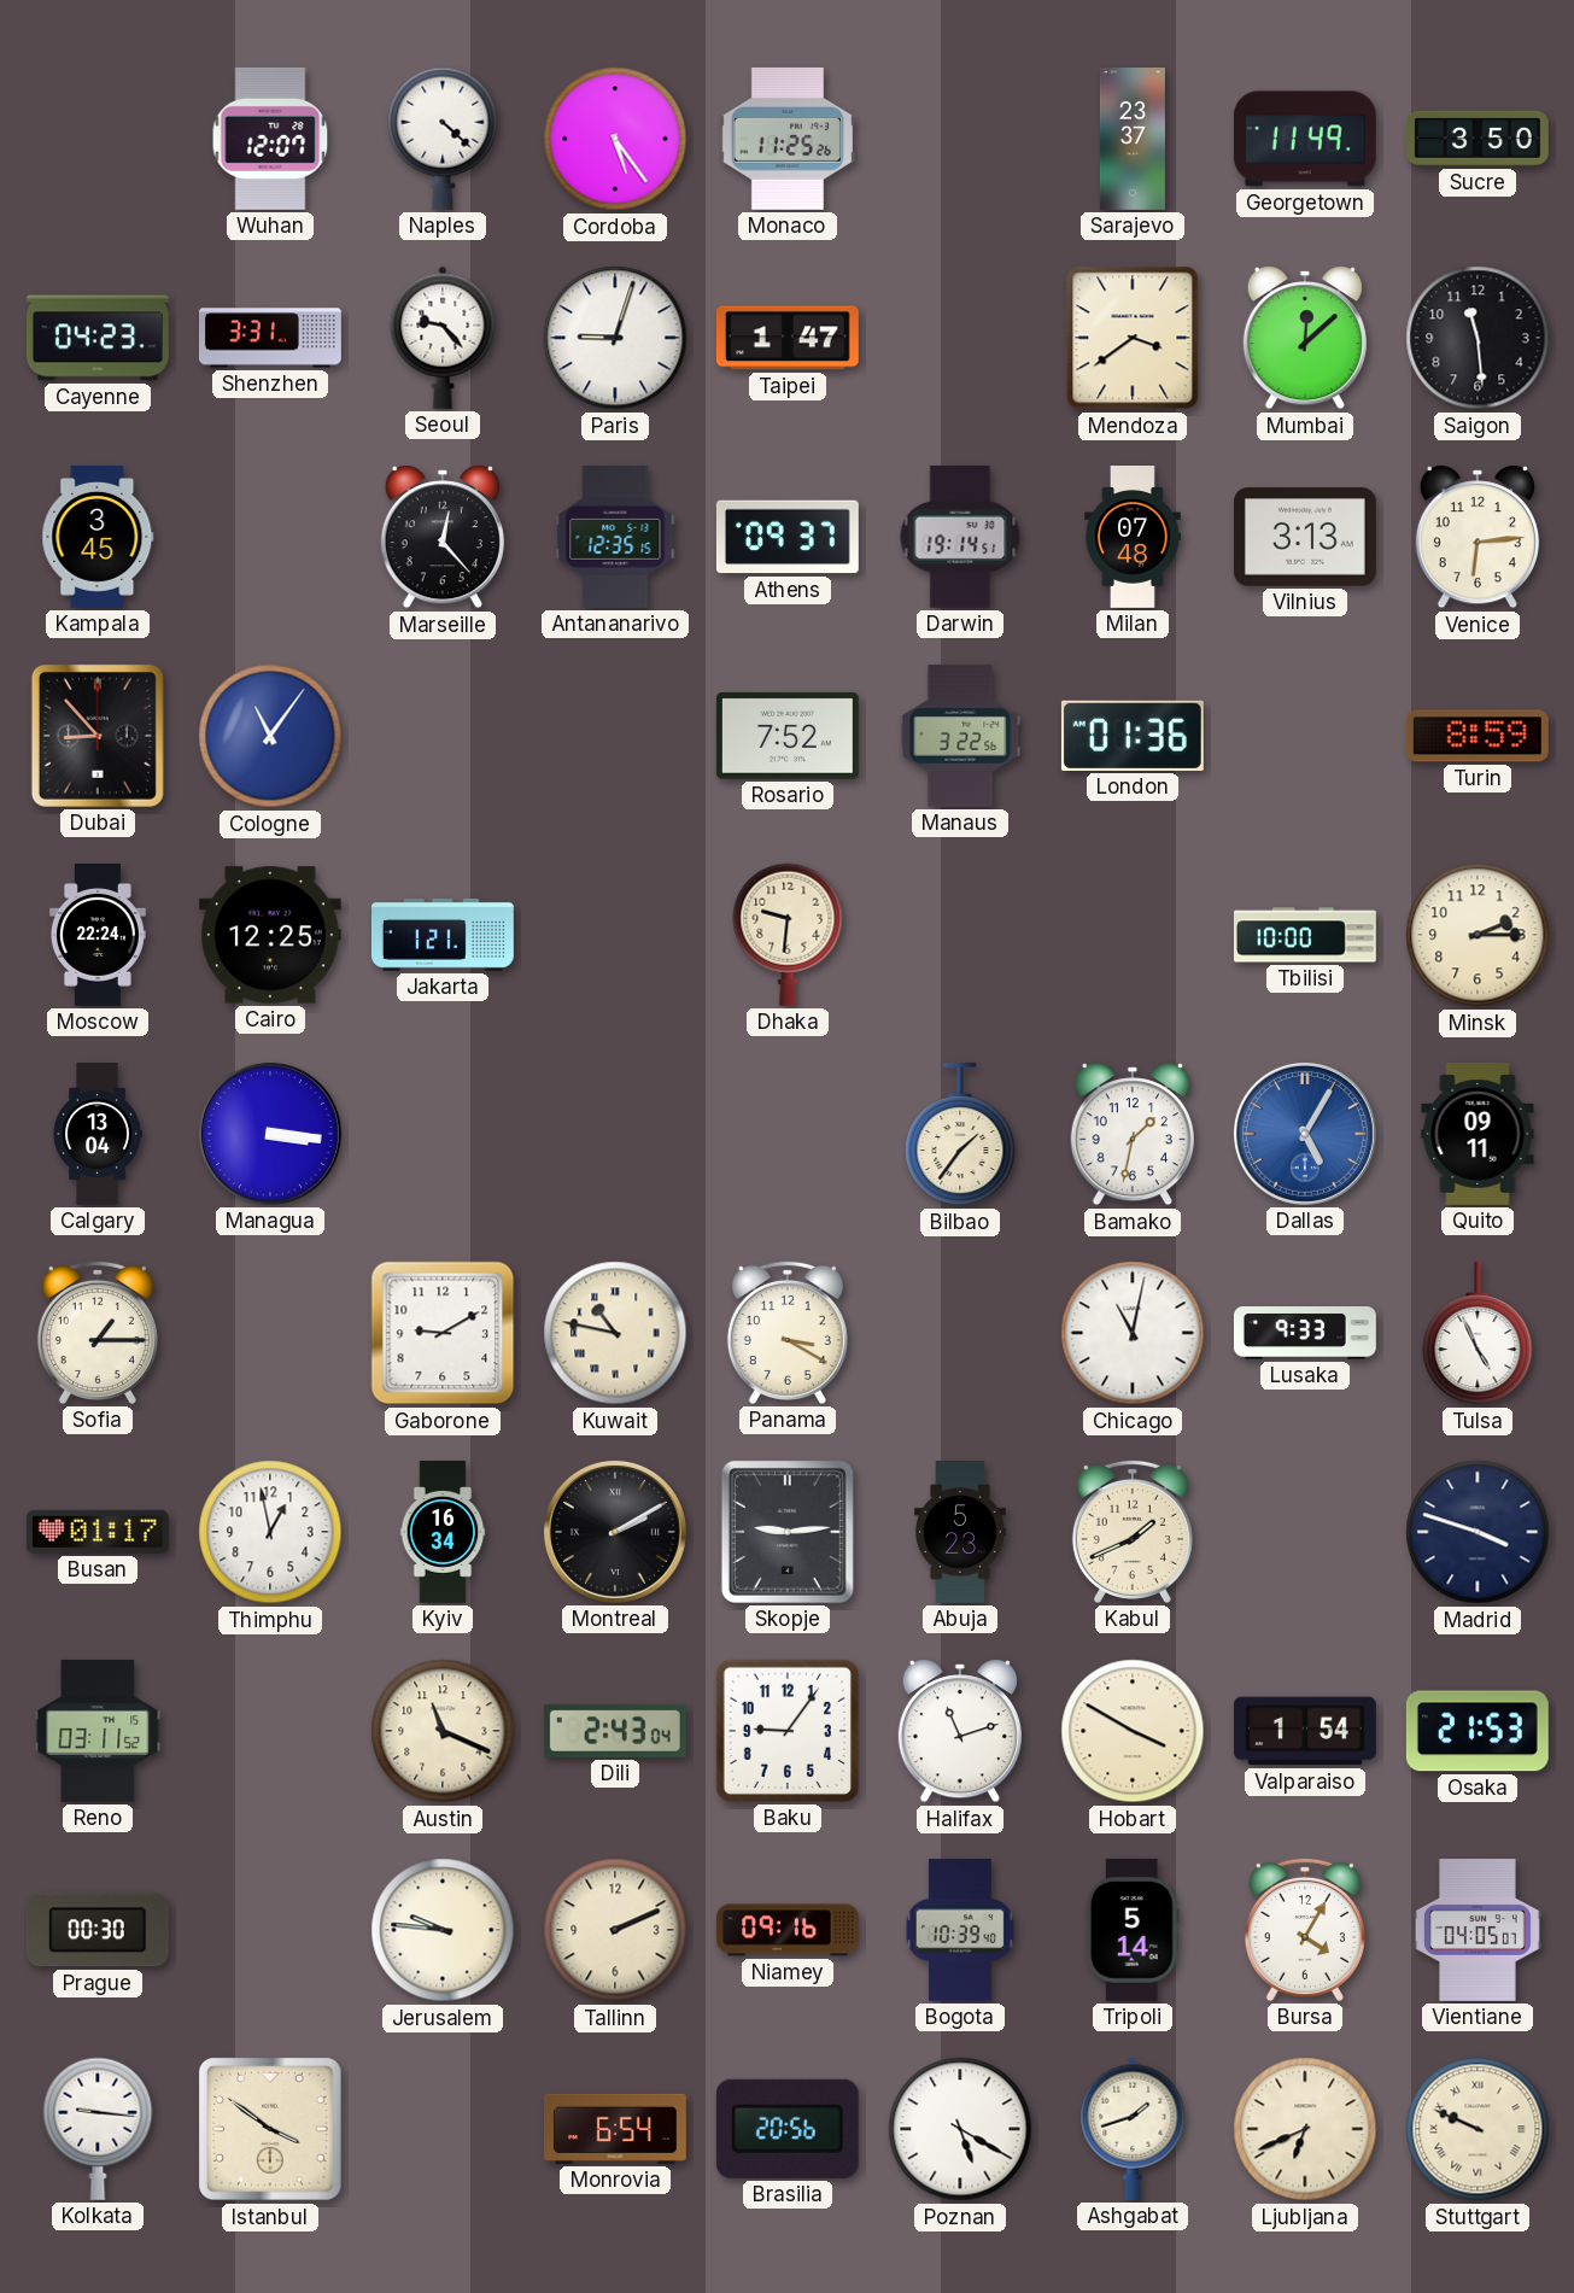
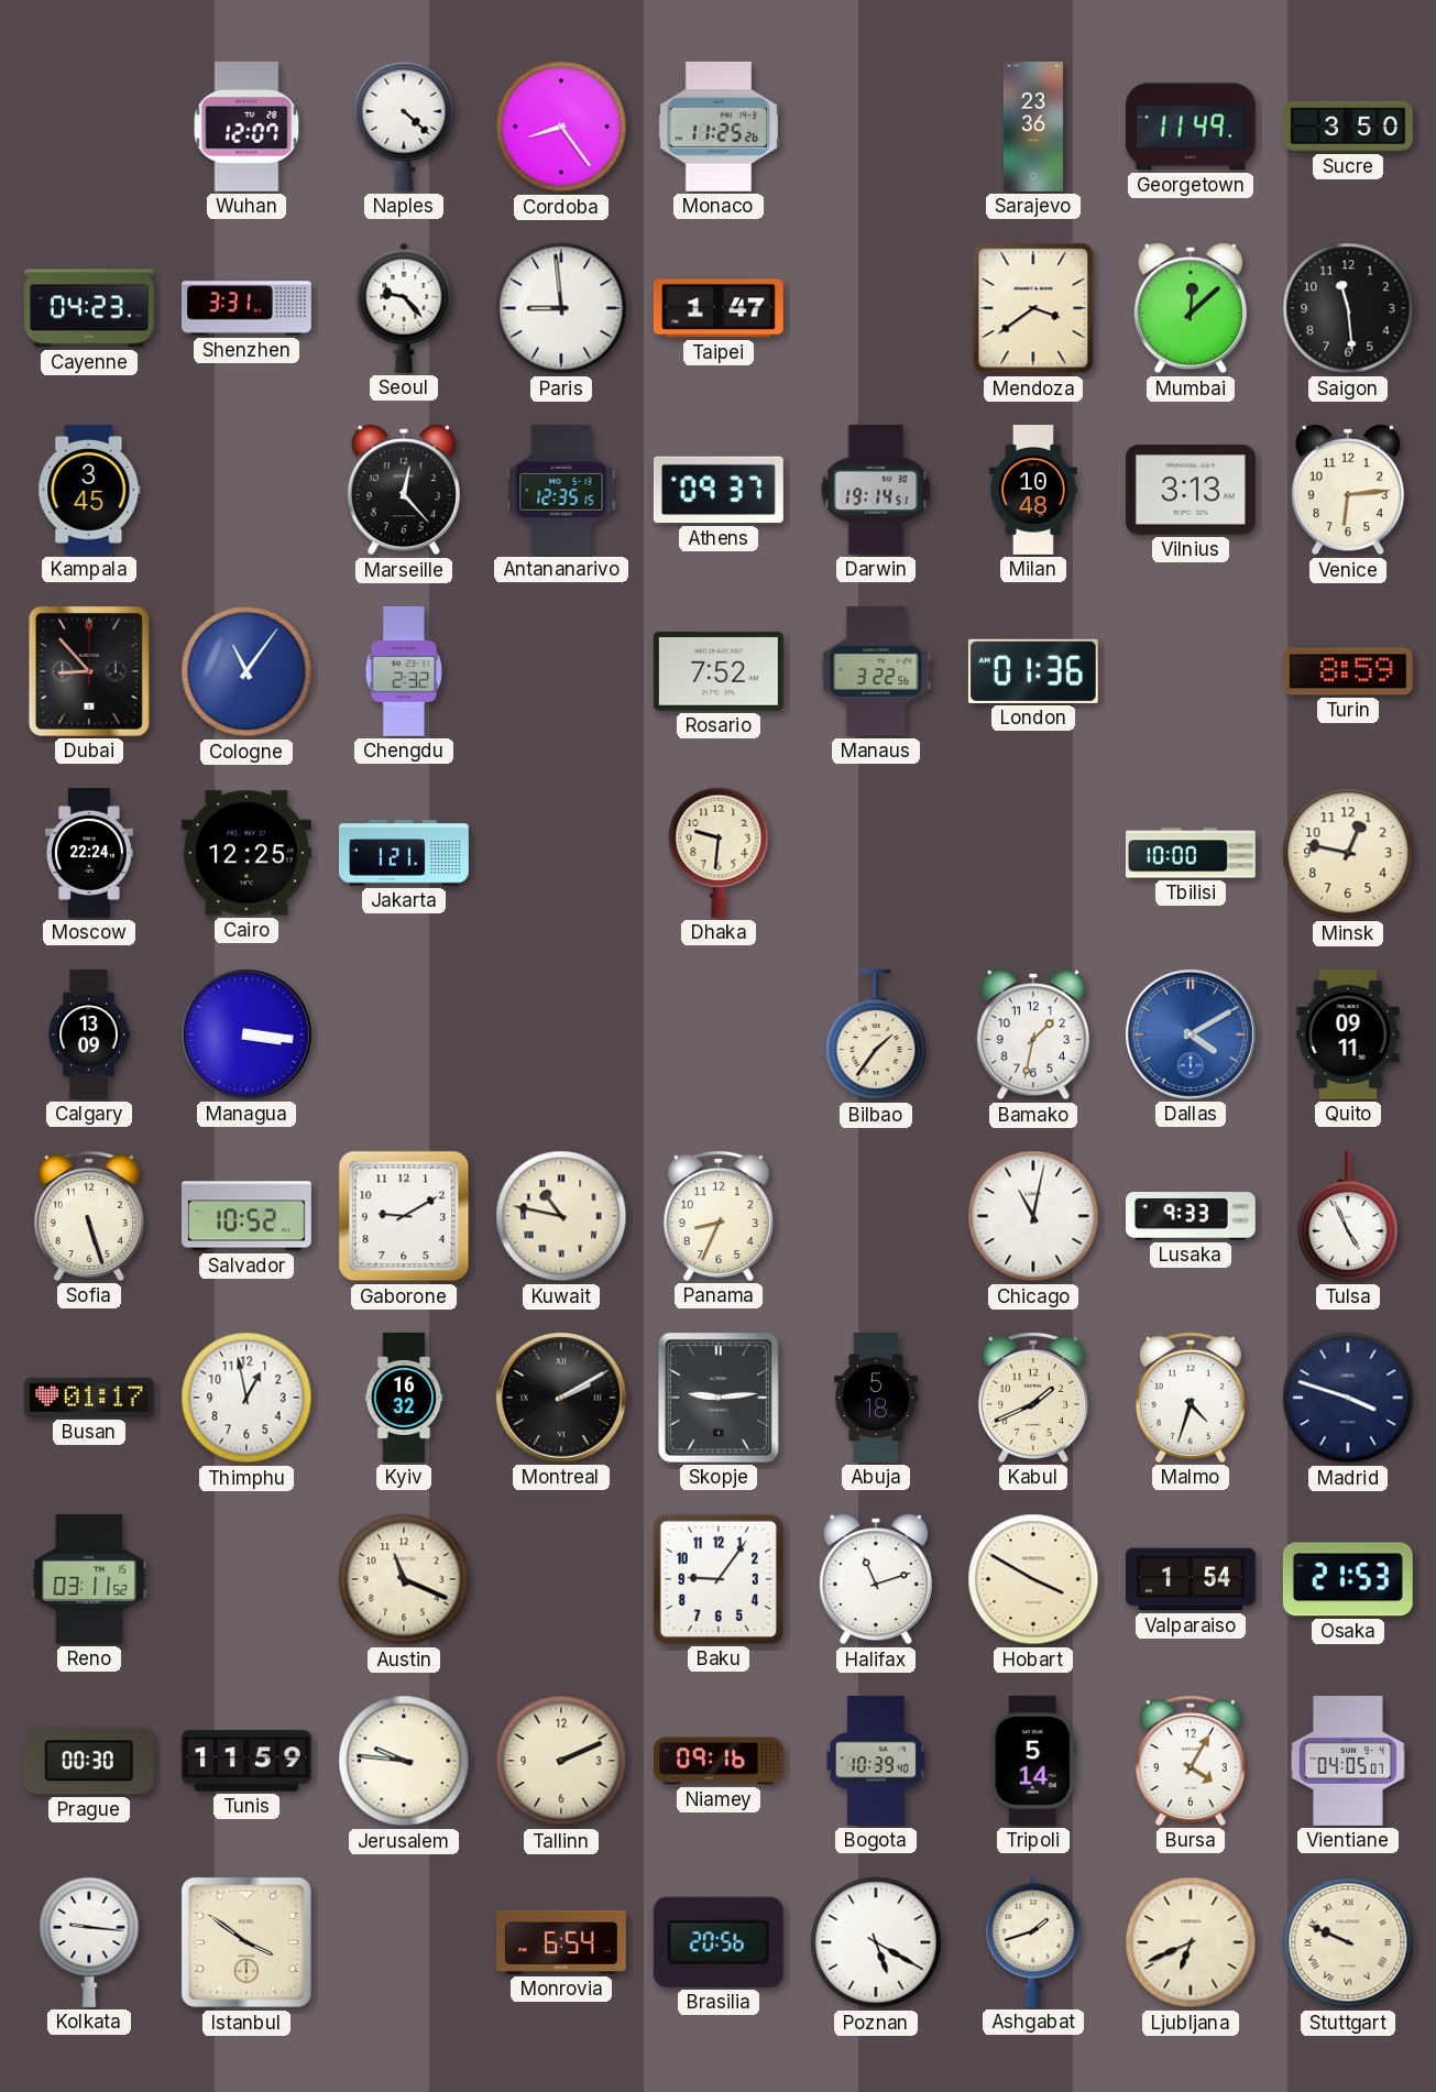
Cordoba: 5:24 -> 8:24 (561, 127)
Sarajevo: 23:37 -> 23:36 (1033, 128)
Paris: 9:03 -> 8:59 (561, 308)
Milan: 07:48 -> 10:48 (1034, 491)
Chengdu: none -> 2:32 (403, 671)
Minsk: 2:15 -> 12:47 (1348, 853)
Calgary: 13:04 -> 13:09 (89, 1036)
Dallas: 5:05 -> 4:10 (1191, 1034)
Sofia: 1:15 -> 5:27 (89, 1216)
Salvador: none -> 10:52 (246, 1216)
Panama: 3:20 -> 8:34 (719, 1216)
Kyiv: 16:34 -> 16:32 (404, 1399)
Abuja: 5:23 -> 5:18 (877, 1399)
Malmo: none -> 4:33 (1191, 1398)
Dili: 2:43 -> none (615, 1731)
Tunis: none -> 11:59 (246, 1761)
